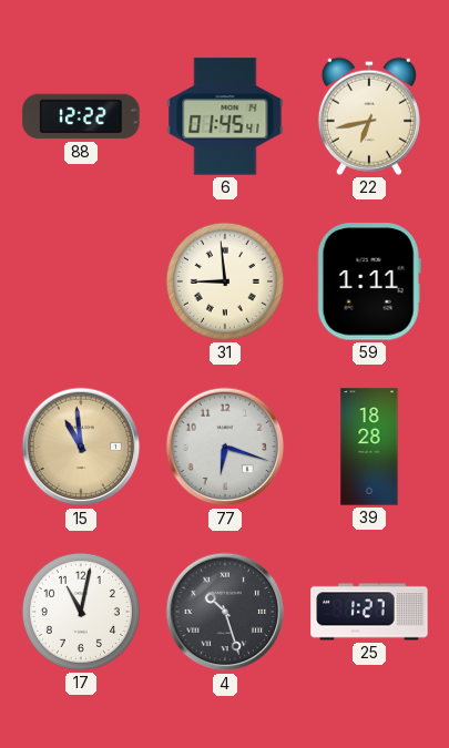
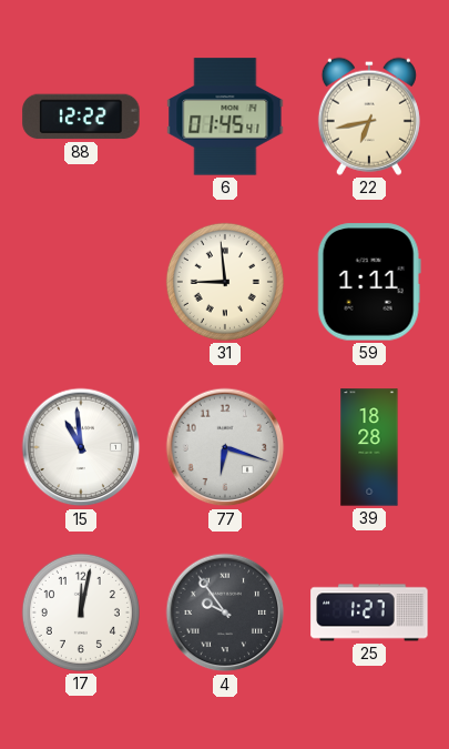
15 dial: champagne -> white (81, 447)
17: 11:02 -> 12:02 (81, 613)
4: 10:27 -> 9:54 (225, 613)
